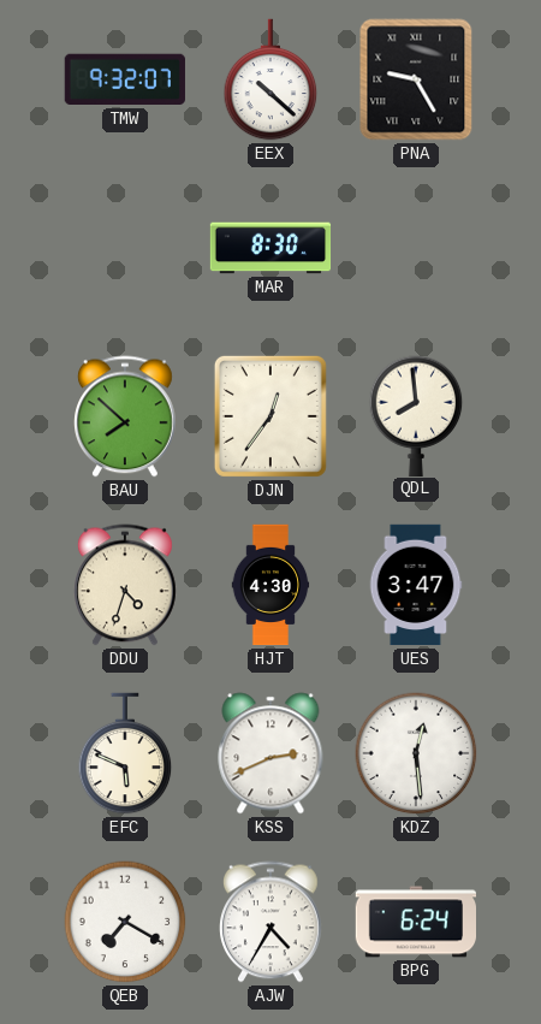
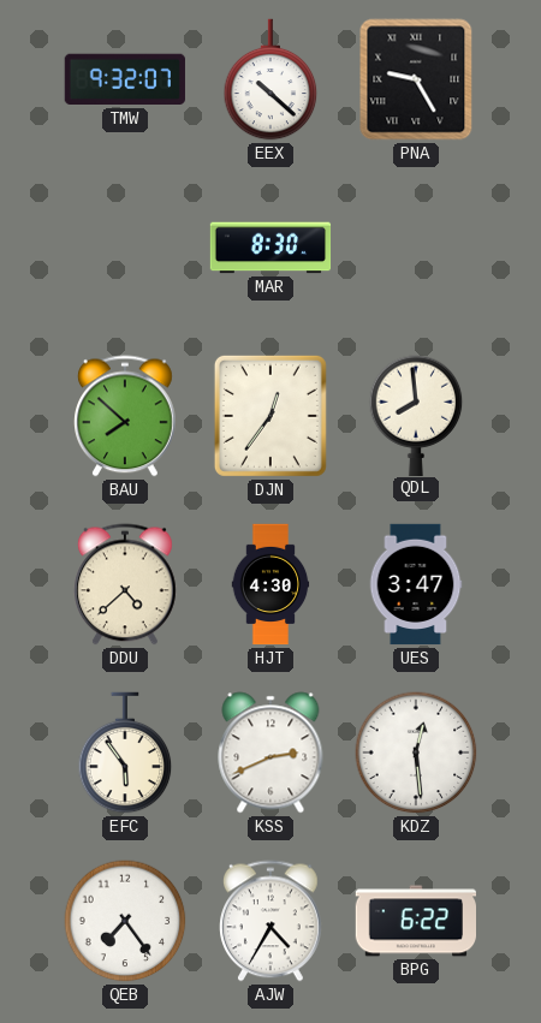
DDU: 4:33 -> 4:38 (126, 584)
EFC: 5:49 -> 5:54 (125, 753)
QEB: 7:20 -> 7:24 (125, 921)
BPG: 6:24 -> 6:22 (415, 921)
